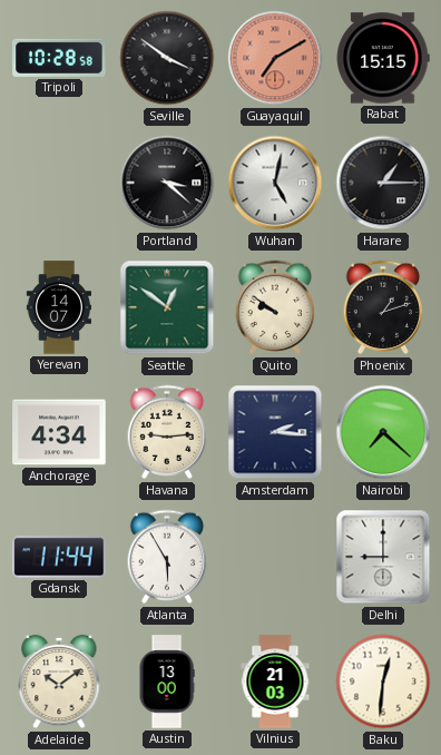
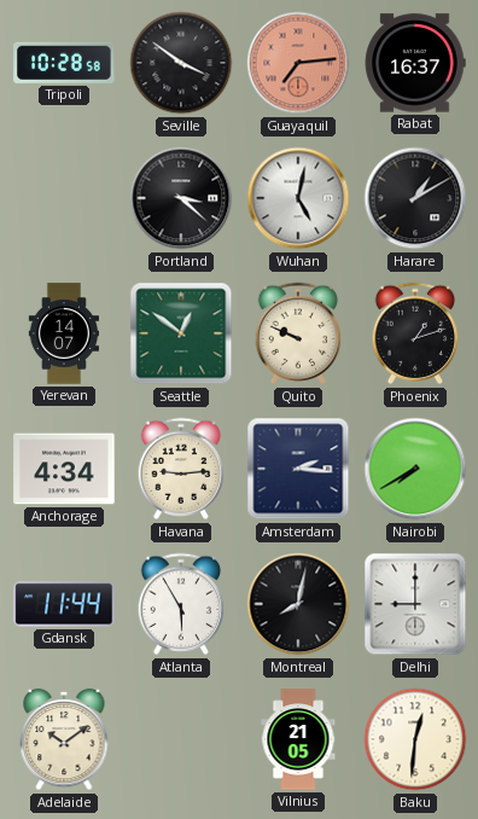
Guayaquil: 7:10 -> 7:14 (298, 63)
Rabat: 15:15 -> 16:37 (415, 63)
Harare: 1:15 -> 1:10 (415, 198)
Quito: 9:51 -> 9:49 (298, 333)
Nairobi: 7:22 -> 7:40 (415, 469)
Montreal: none -> 8:02 (298, 604)
Austin: 13:00 -> none (167, 682)
Vilnius: 21:03 -> 21:05 (298, 739)
